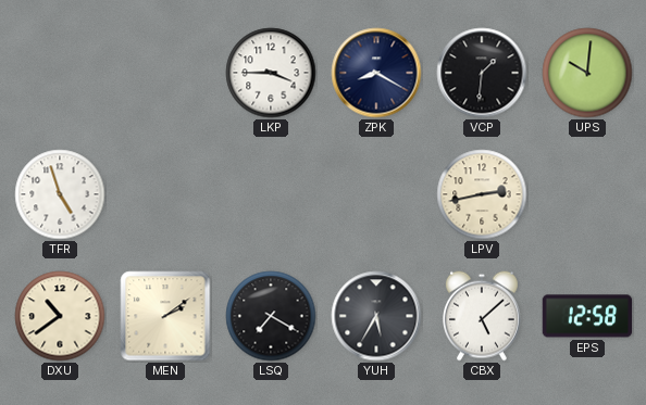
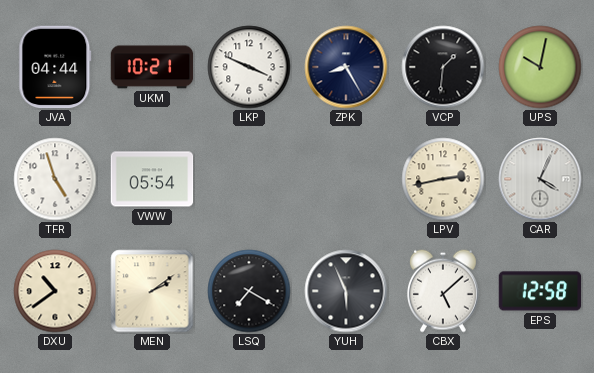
JVA: none -> 04:44 (55, 67)
UKM: none -> 10:21 (152, 67)
LKP: 3:45 -> 3:49 (249, 67)
ZPK: 8:20 -> 8:25 (346, 67)
UPS: 10:01 -> 10:02 (540, 67)
VWW: none -> 05:54 (152, 179)
CAR: none -> 4:04 (540, 179)
YUH: 5:35 -> 5:56 (346, 291)
